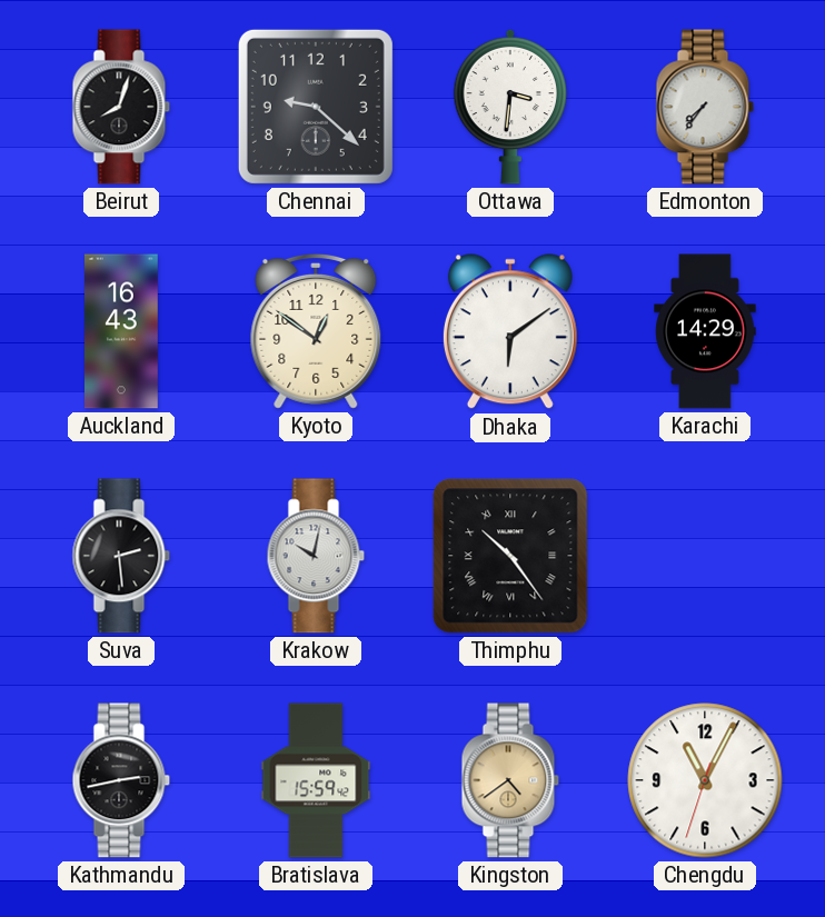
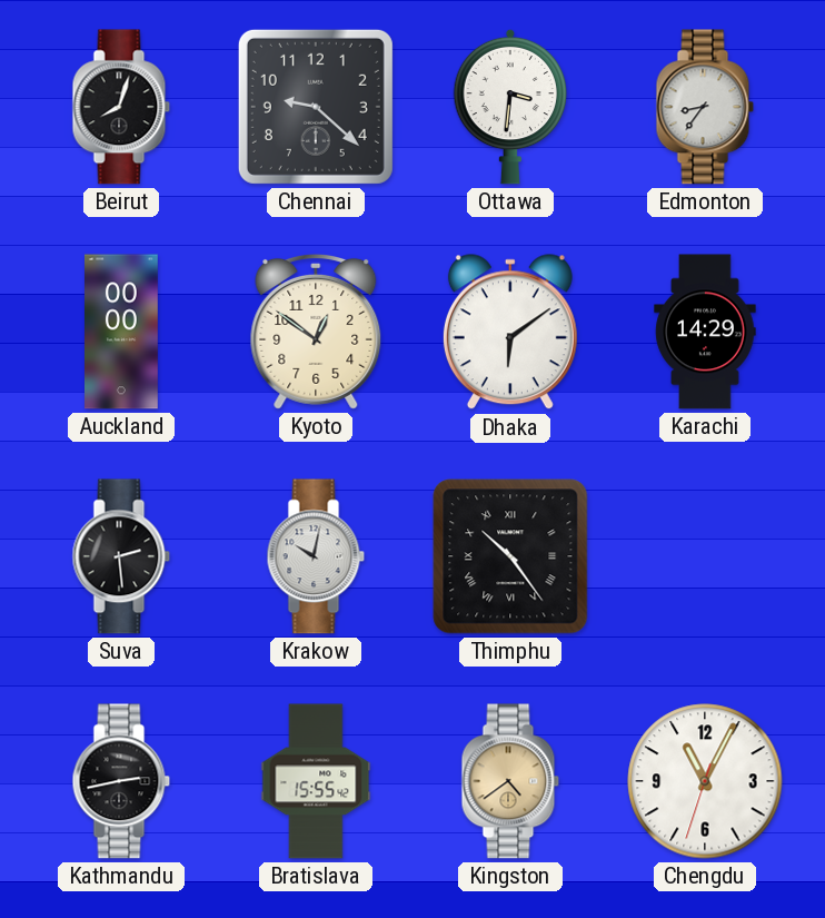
Edmonton: 7:36 -> 8:36 (705, 107)
Auckland: 16:43 -> 00:00 (122, 332)
Bratislava: 15:59 -> 15:55 (316, 781)
